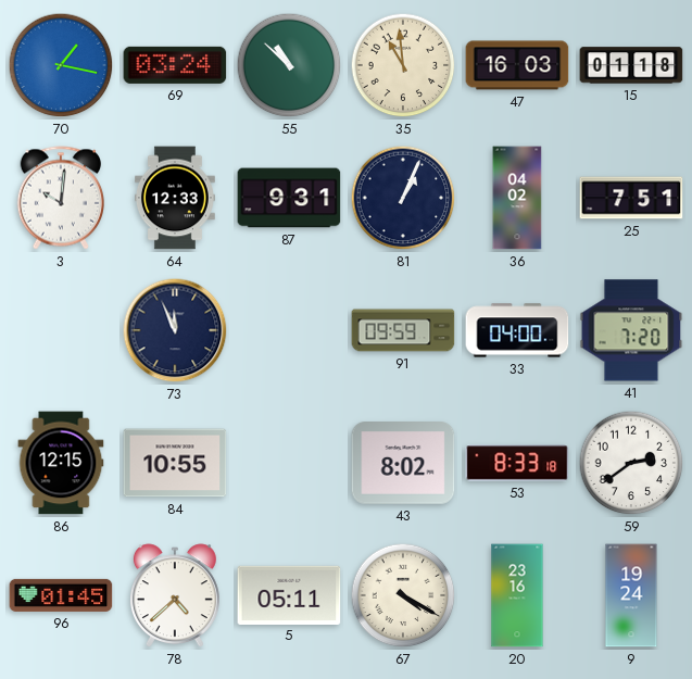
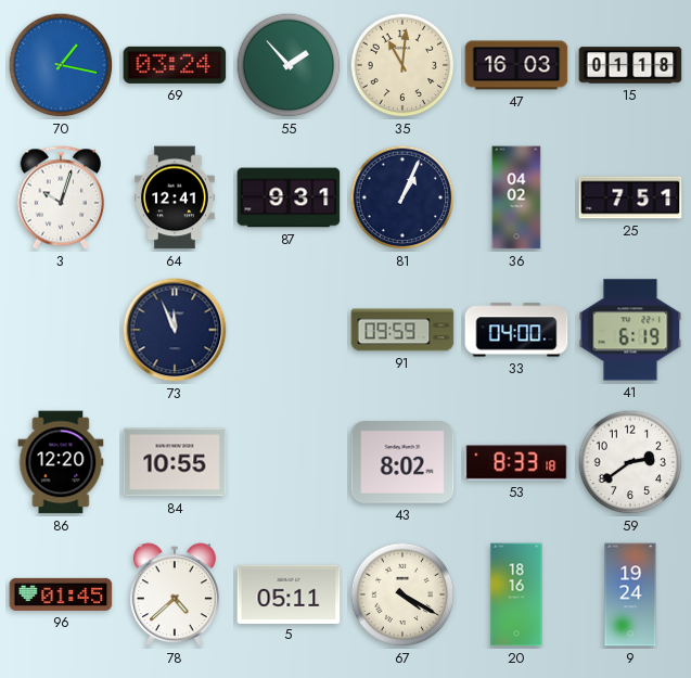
55: 10:52 -> 1:53 (289, 65)
35: 10:59 -> 11:01 (402, 65)
3: 10:01 -> 10:03 (60, 197)
64: 12:33 -> 12:41 (176, 197)
41: 7:20 -> 6:19 (630, 330)
86: 12:15 -> 12:20 (61, 462)
20: 23:16 -> 18:16 (516, 594)
